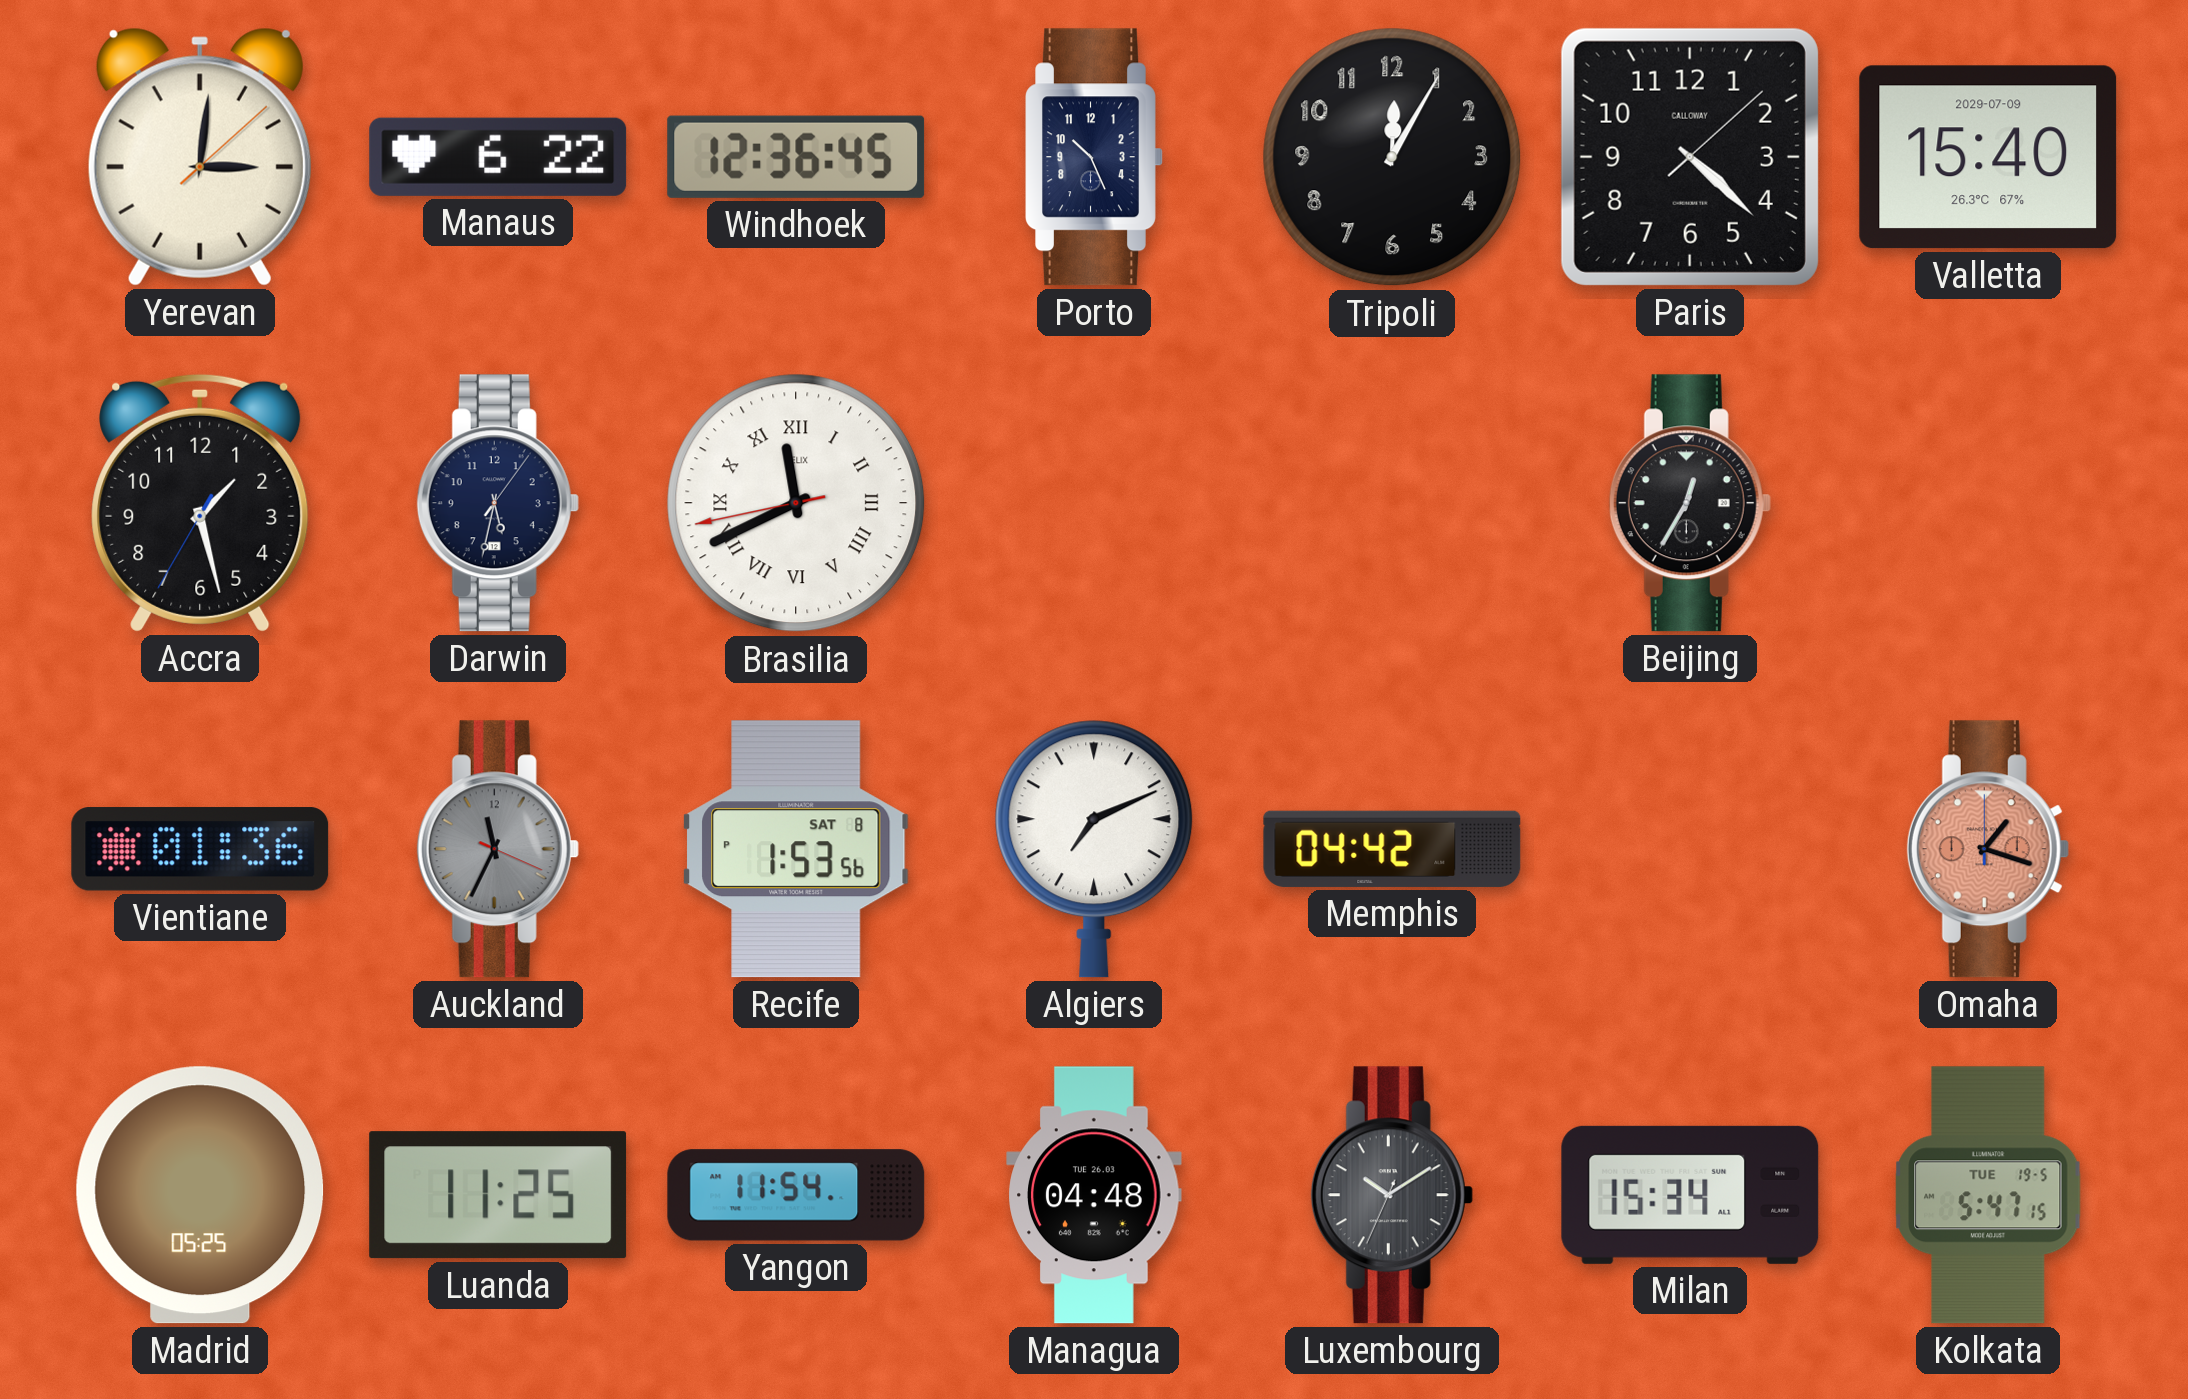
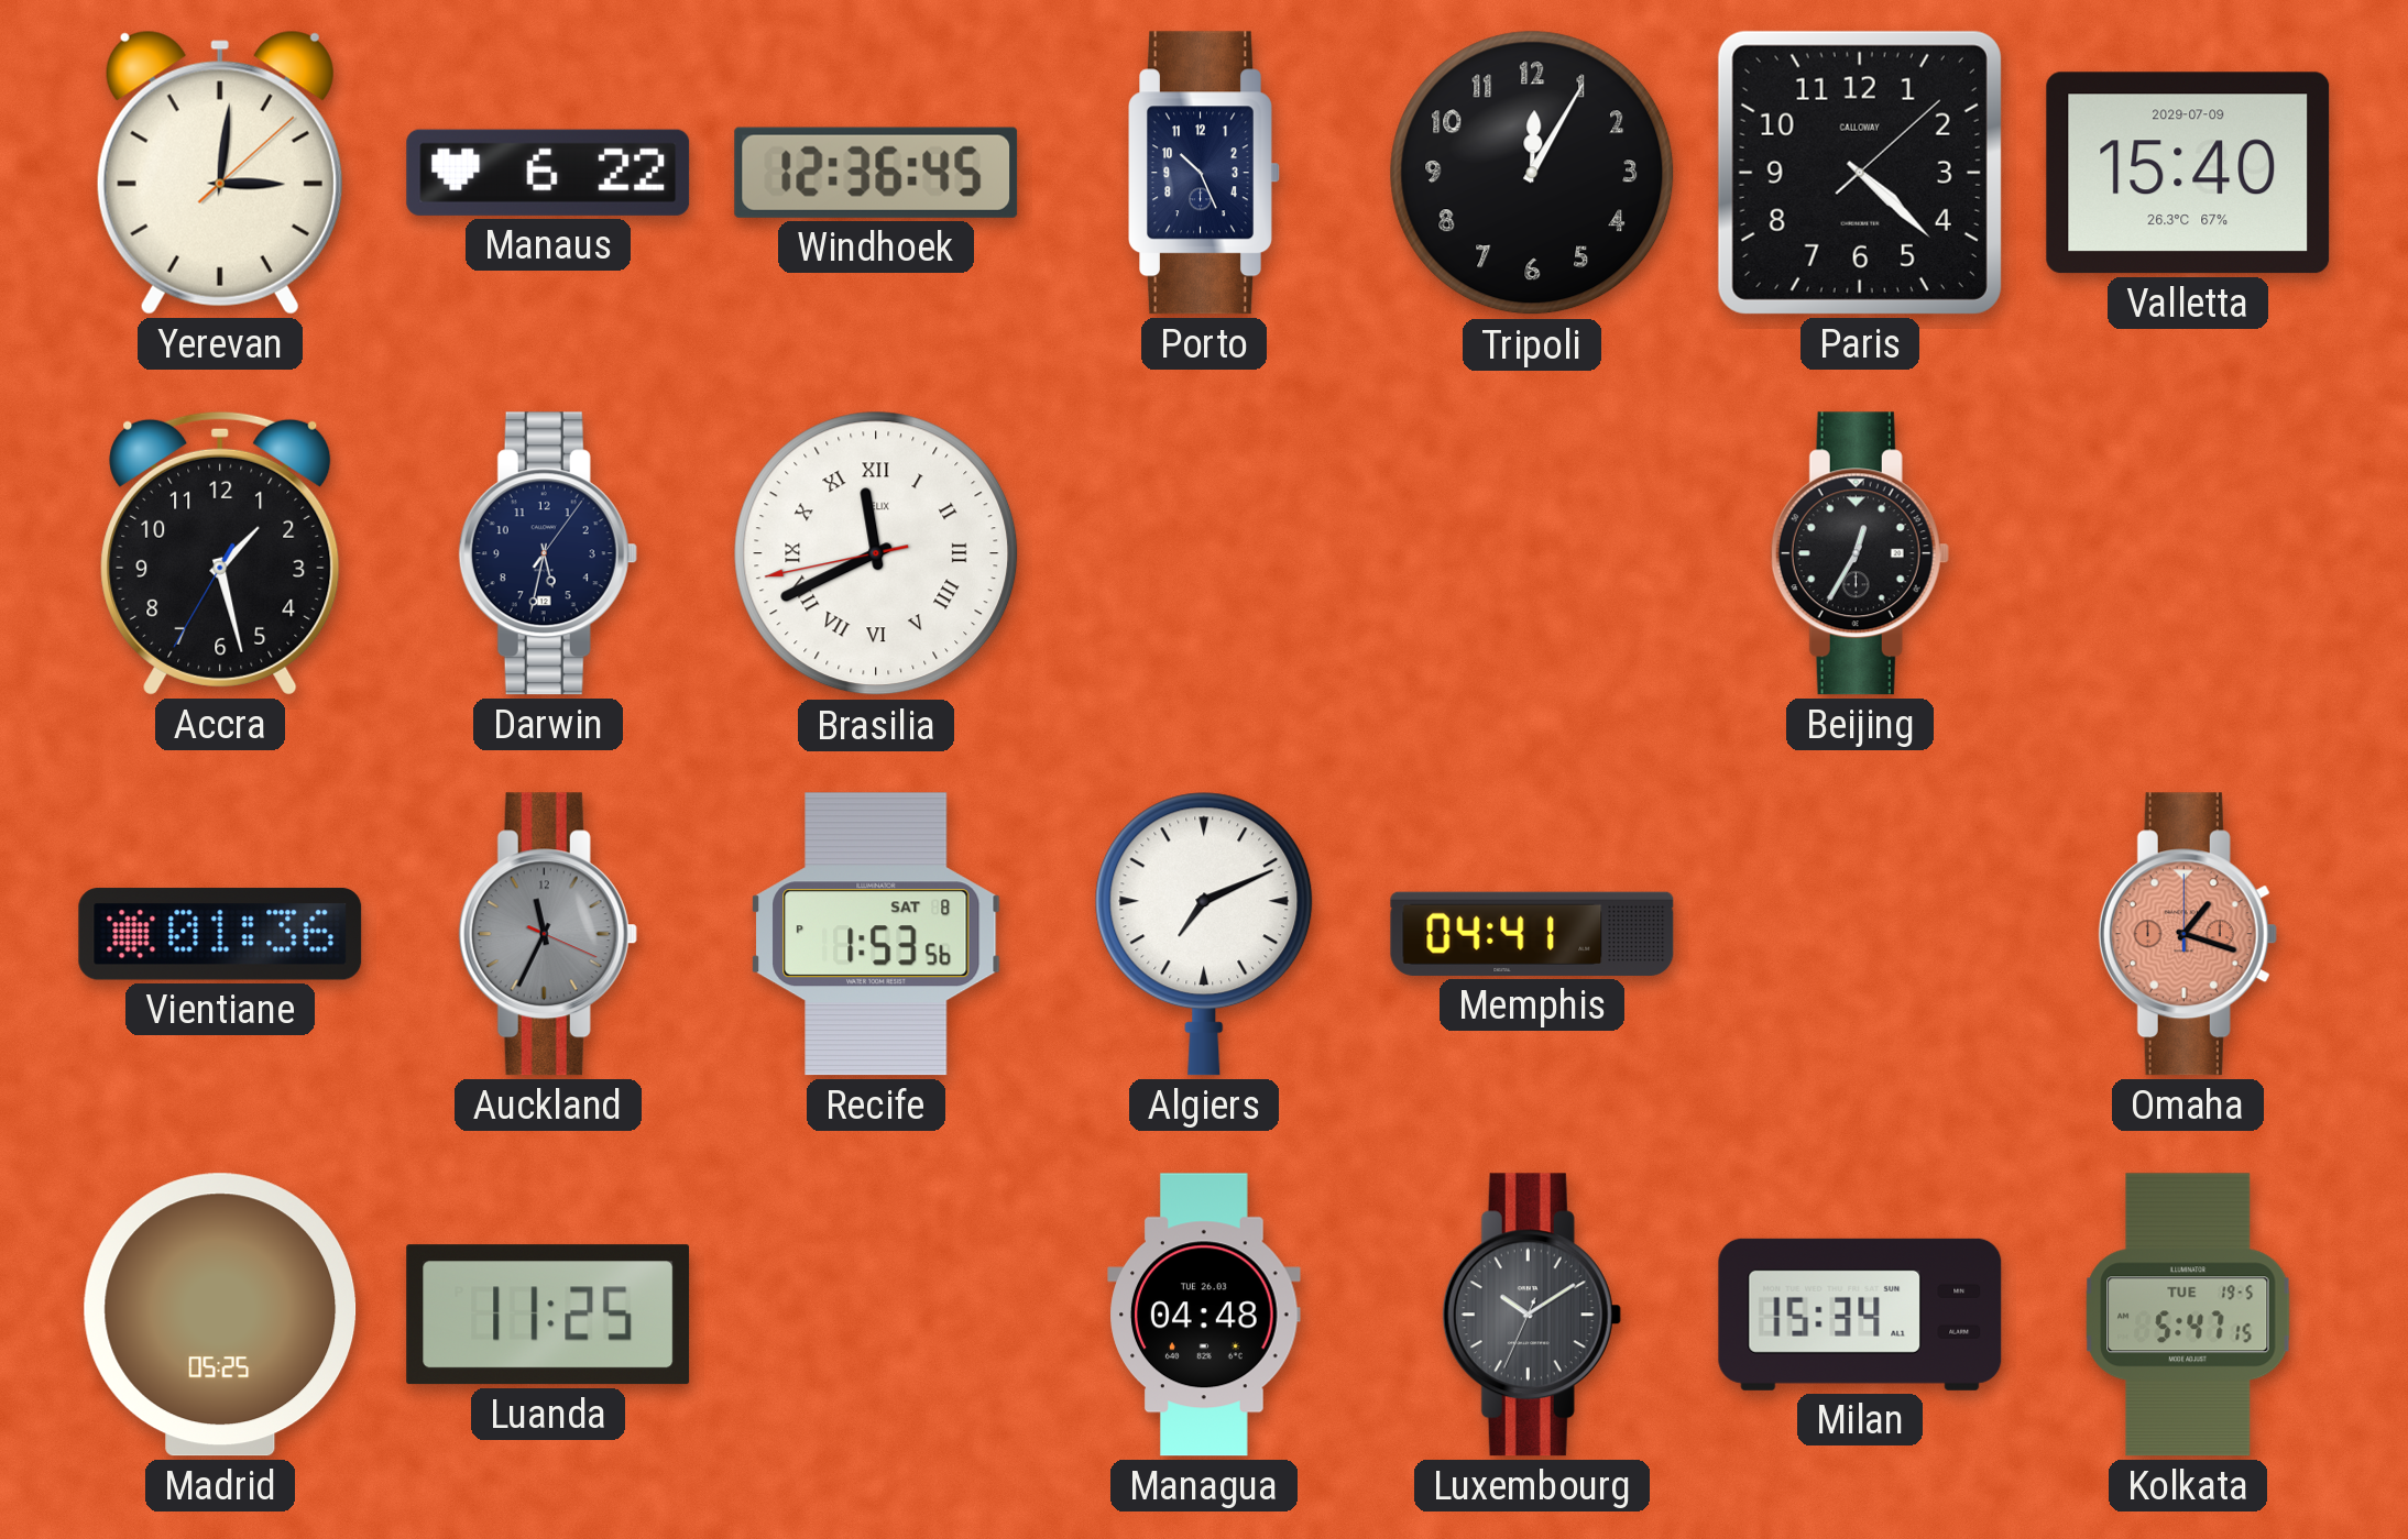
Memphis: 04:42 -> 04:41 (1532, 934)
Yangon: 11:54 -> none (796, 1195)
